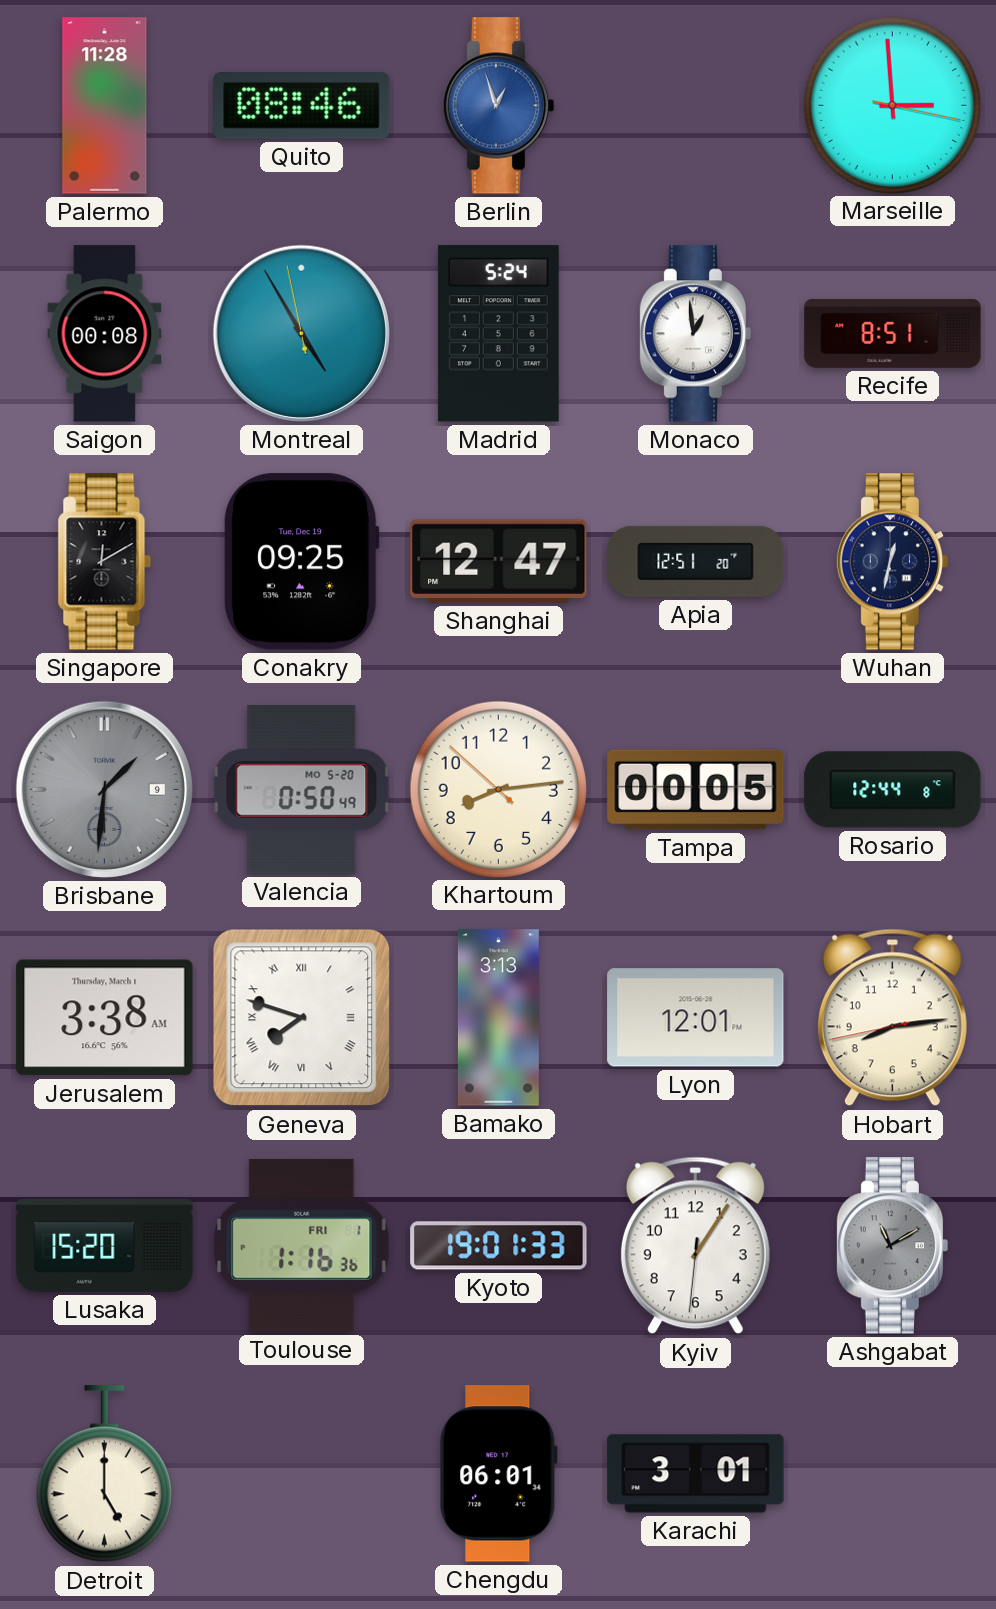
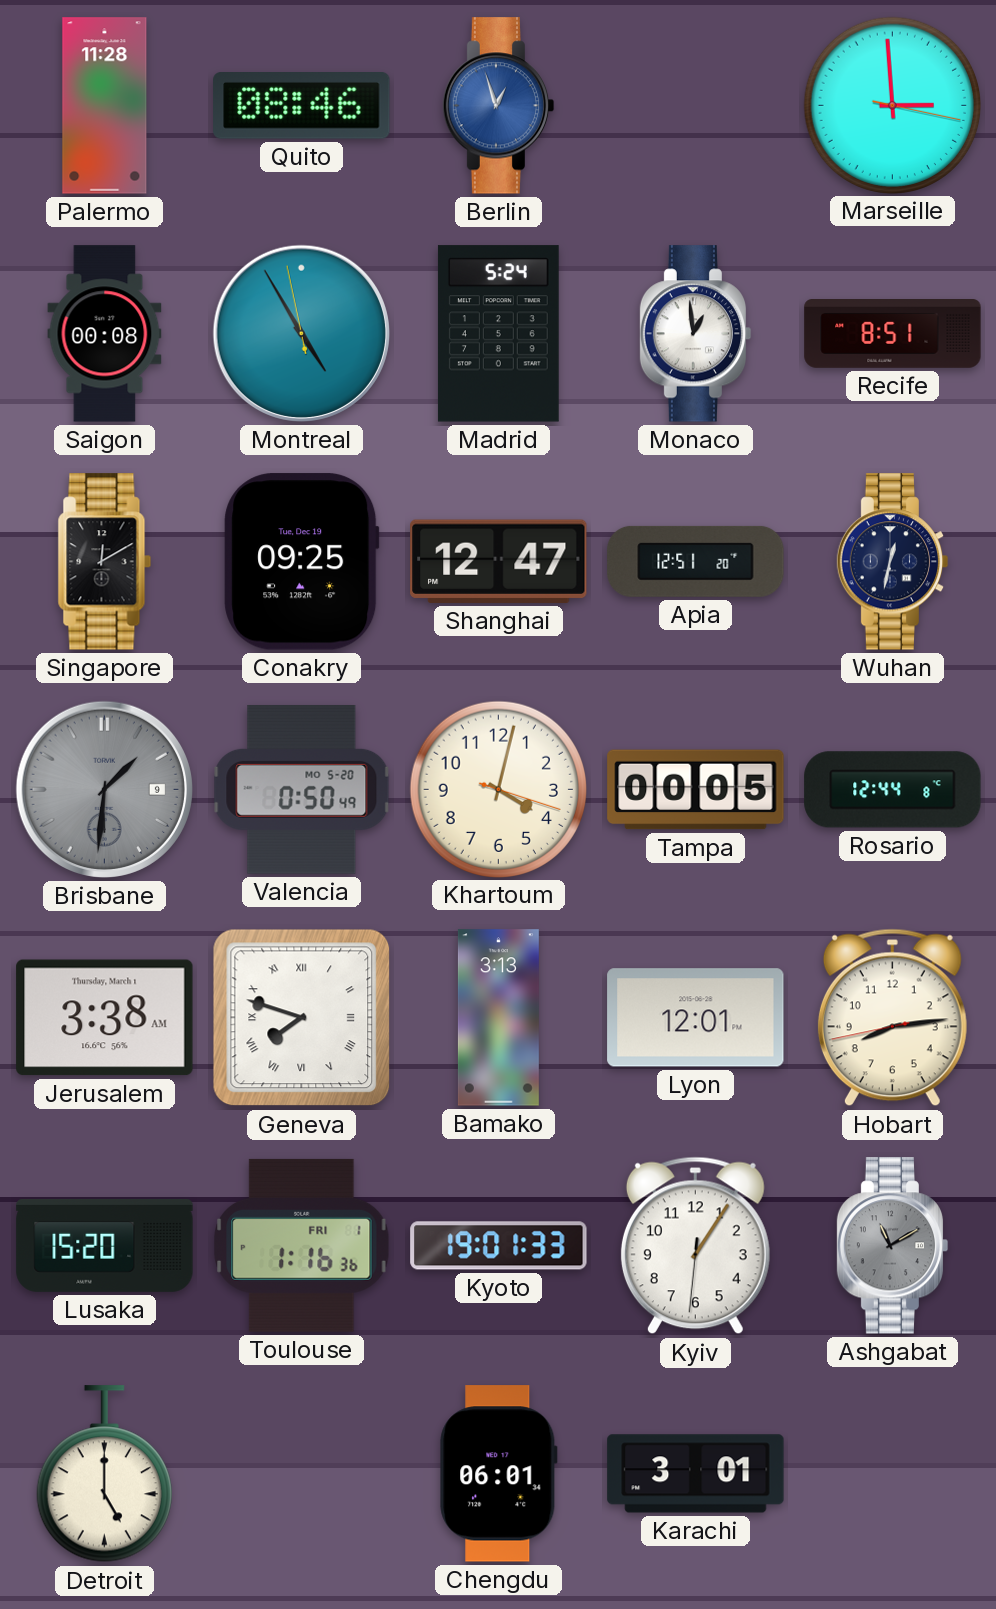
Khartoum: 8:13 -> 4:02 (498, 789)
